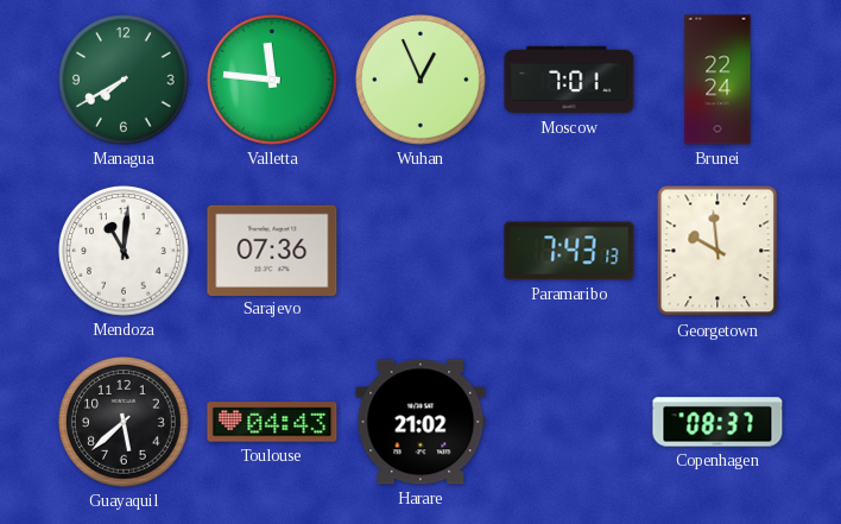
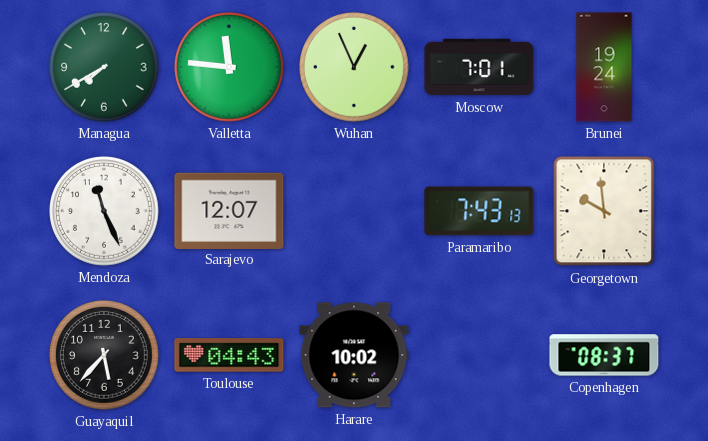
Brunei: 22:24 -> 19:24 (604, 67)
Mendoza: 11:01 -> 11:26 (104, 211)
Sarajevo: 07:36 -> 12:07 (229, 210)
Guayaquil: 5:38 -> 5:37 (104, 355)
Harare: 21:02 -> 10:02 (354, 355)
